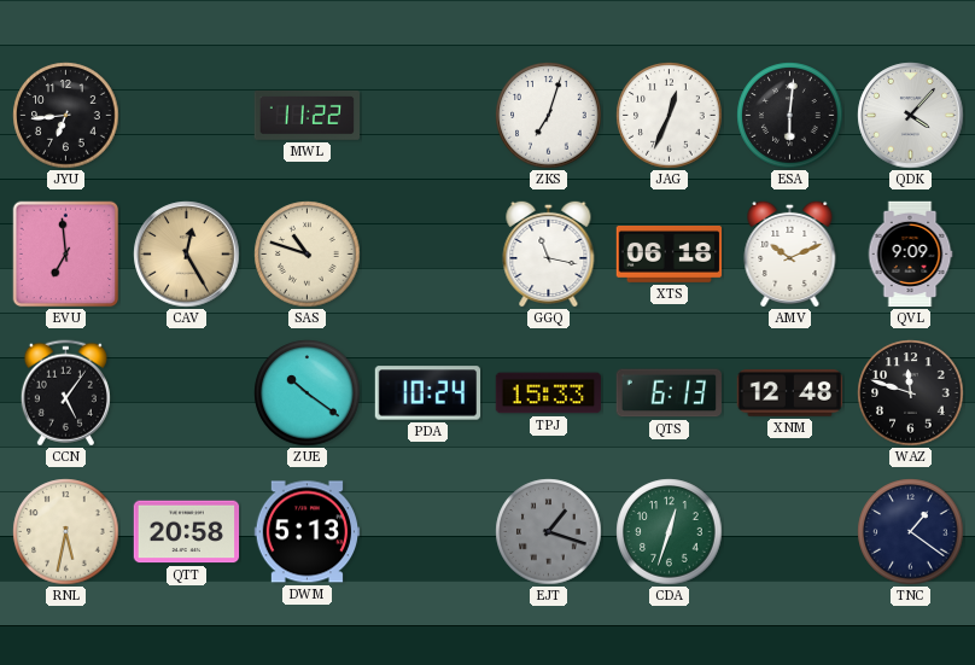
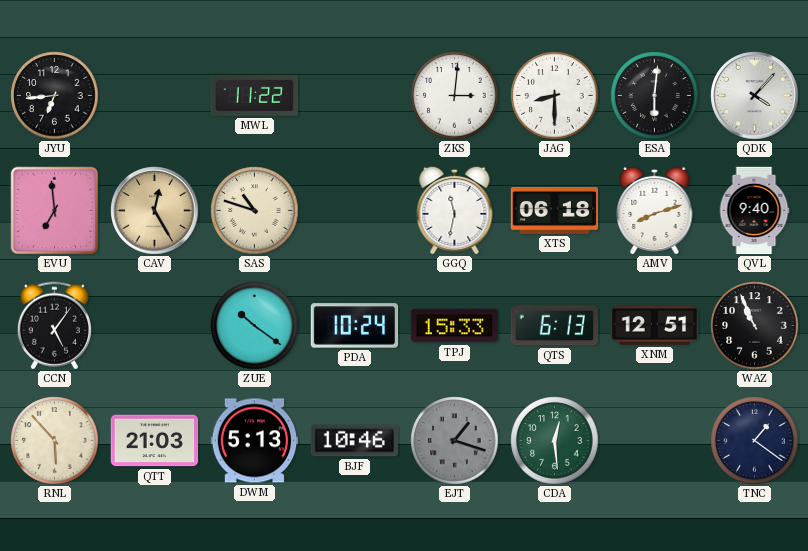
ZKS: 7:03 -> 3:01 (455, 96)
JAG: 12:34 -> 8:30 (555, 96)
GGQ: 11:17 -> 11:32 (455, 210)
AMV: 10:11 -> 8:12 (655, 210)
QVL: 9:09 -> 9:40 (754, 211)
XNM: 12:48 -> 12:51 (655, 326)
WAZ: 11:48 -> 10:56 (755, 326)
RNL: 5:32 -> 5:53 (55, 441)
QTT: 20:58 -> 21:03 (155, 441)
BJF: none -> 10:46 (355, 441)
CDA: 12:33 -> 12:29 (555, 441)
